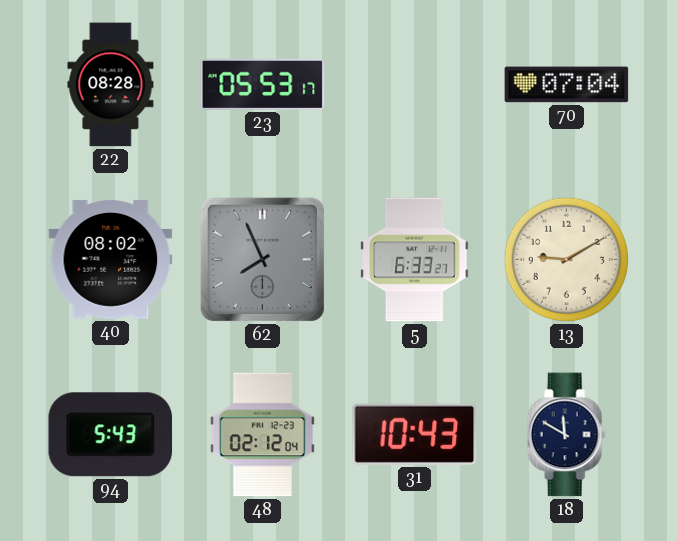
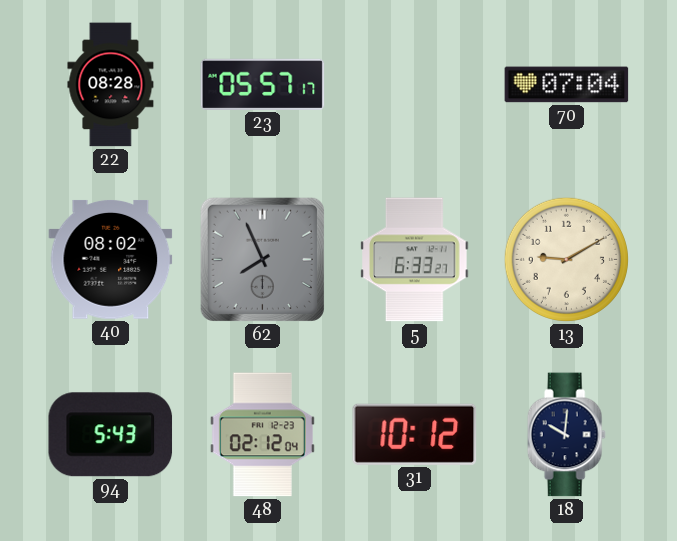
23: 05:53 -> 05:57 (263, 84)
31: 10:43 -> 10:12 (415, 434)
18: 11:50 -> 10:01 (566, 435)
